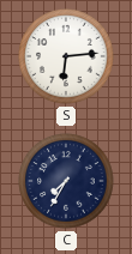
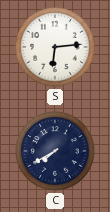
C: 7:35 -> 7:40 (56, 152)
